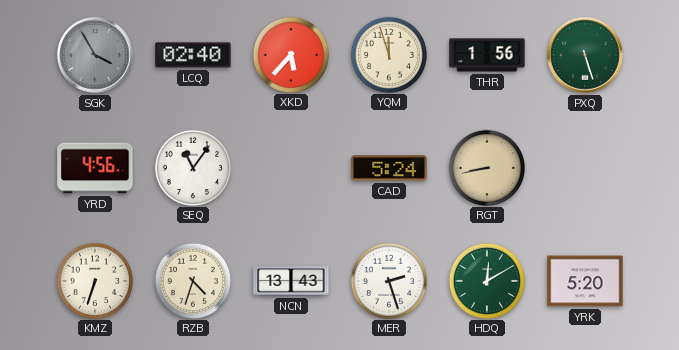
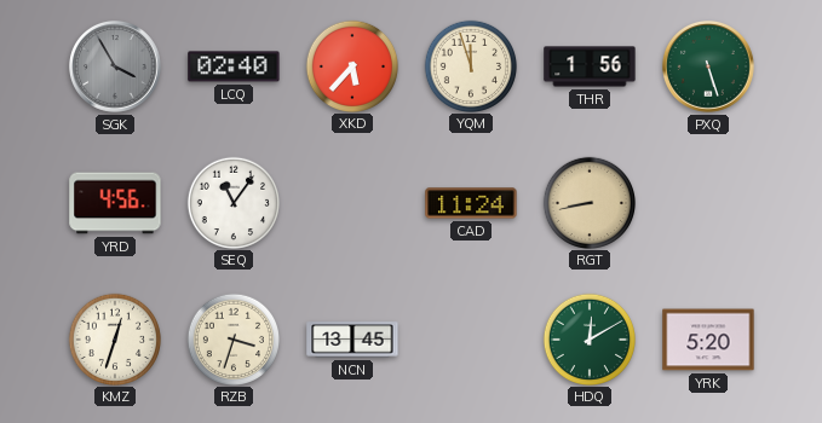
CAD: 5:24 -> 11:24 (471, 203)
KMZ: 6:33 -> 12:33 (114, 338)
RZB: 4:33 -> 3:33 (232, 338)
NCN: 13:43 -> 13:45 (352, 340)
MER: 2:27 -> none (388, 280)
